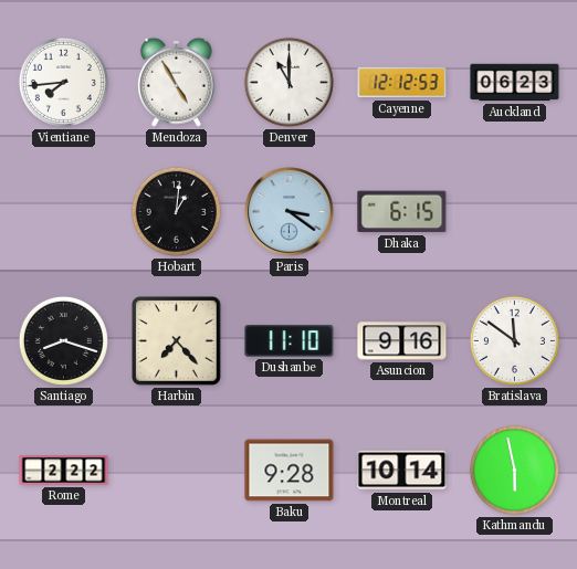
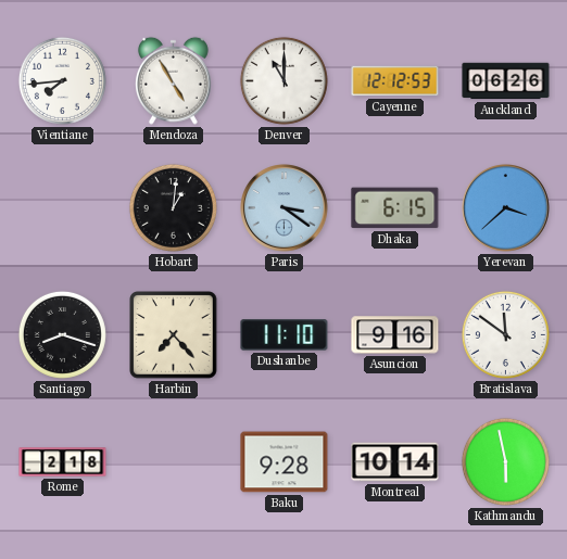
Auckland: 06:23 -> 06:26 (506, 81)
Yerevan: none -> 3:38 (506, 208)
Rome: 2:22 -> 2:18 (63, 462)
